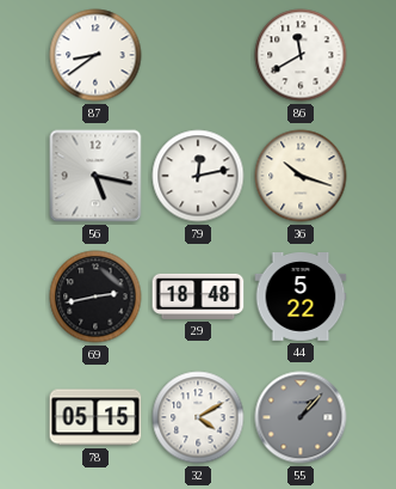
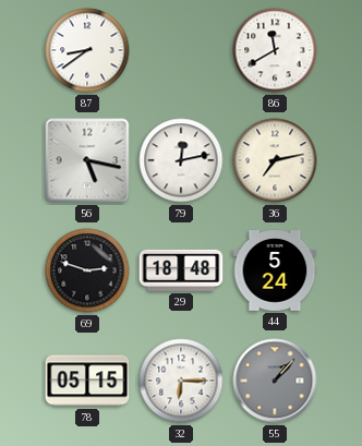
36: 10:18 -> 7:13 (275, 160)
69: 2:43 -> 2:48 (87, 270)
44: 5:22 -> 5:24 (275, 272)
32: 4:10 -> 6:15 (181, 381)
